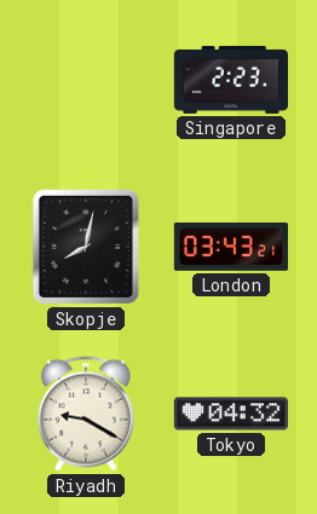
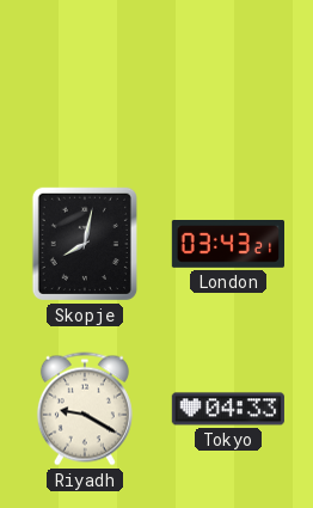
Singapore: 2:23 -> none (230, 80)
Tokyo: 04:32 -> 04:33 (227, 409)
